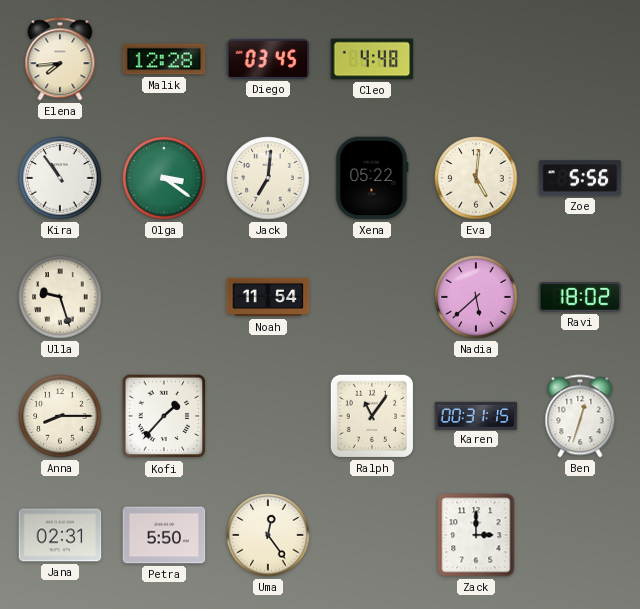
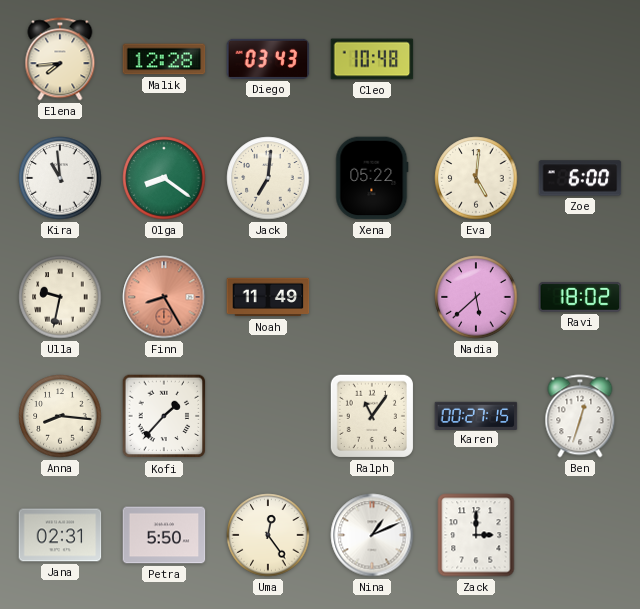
Diego: 03:45 -> 03:43 (268, 59)
Cleo: 4:48 -> 10:48 (372, 59)
Kira: 10:54 -> 10:59 (60, 178)
Olga: 3:21 -> 8:21 (164, 178)
Zoe: 5:56 -> 6:00 (580, 178)
Ulla: 9:27 -> 9:32 (60, 297)
Finn: none -> 8:25 (164, 297)
Noah: 11:54 -> 11:49 (268, 297)
Anna: 8:15 -> 8:16 (60, 416)
Karen: 00:31 -> 00:27 (476, 415)
Nina: none -> 1:11 (372, 535)
